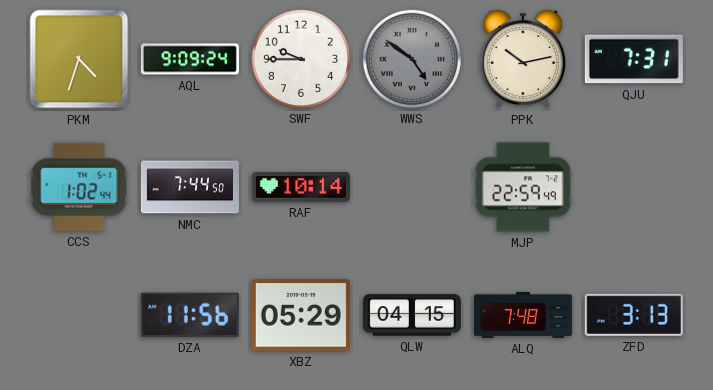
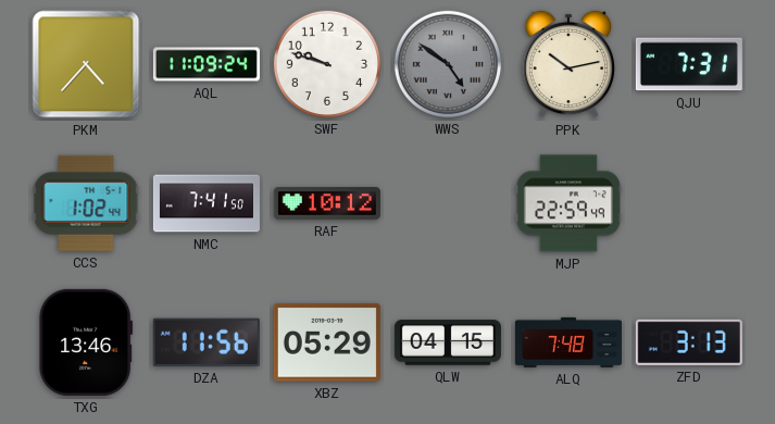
PKM: 4:33 -> 4:37 (86, 64)
AQL: 9:09 -> 11:09 (207, 64)
SWF: 9:45 -> 9:48 (327, 64)
NMC: 7:44 -> 7:41 (207, 203)
RAF: 10:14 -> 10:12 (327, 204)
TXG: none -> 13:46 (86, 342)
